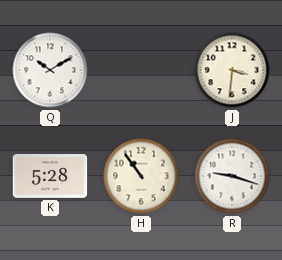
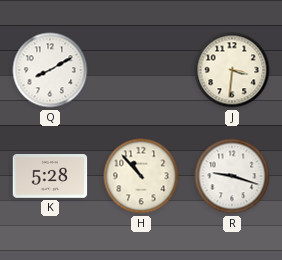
Q: 10:10 -> 8:10 (50, 70)
H: 10:54 -> 10:53 (141, 176)
